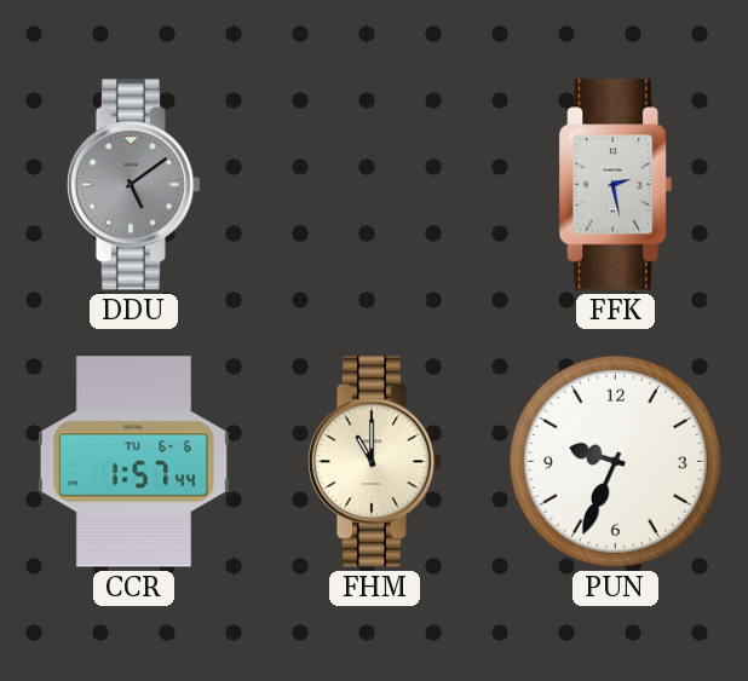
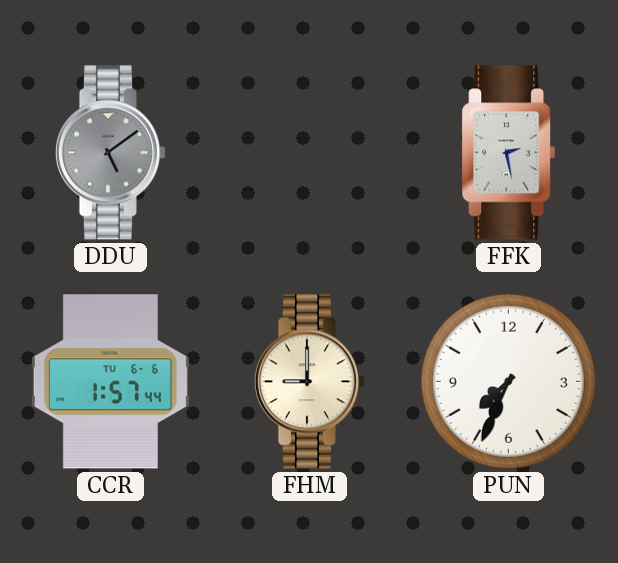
FHM: 11:00 -> 9:00 (309, 382)
PUN: 9:34 -> 7:34 (508, 381)
